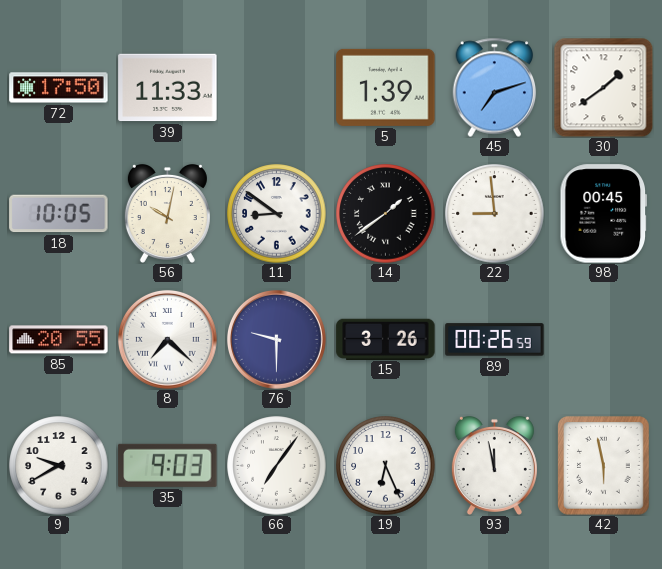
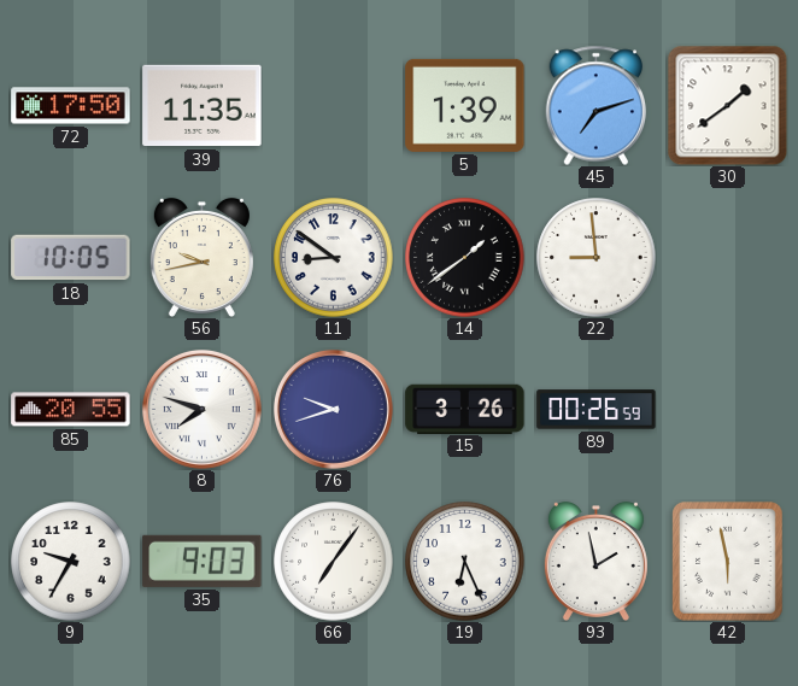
39: 11:33 -> 11:35 (203, 106)
56: 10:02 -> 9:43 (201, 257)
98: 00:45 -> none (603, 214)
8: 7:22 -> 7:48 (201, 409)
76: 9:30 -> 9:42 (333, 409)
9: 9:40 -> 9:35 (71, 562)
93: 11:58 -> 1:58 (595, 561)
